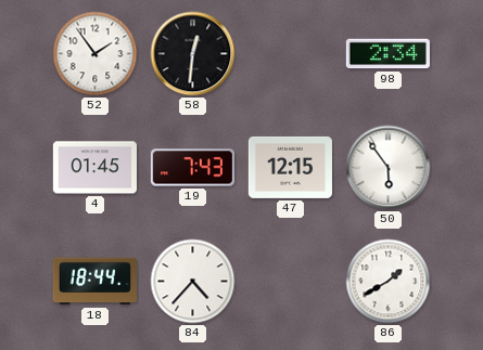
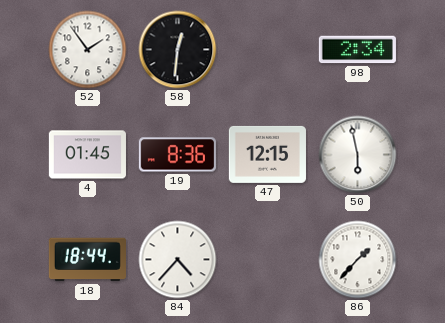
19: 7:43 -> 8:36 (177, 155)
50: 5:54 -> 5:58 (358, 155)
86: 1:40 -> 1:37 (358, 260)
